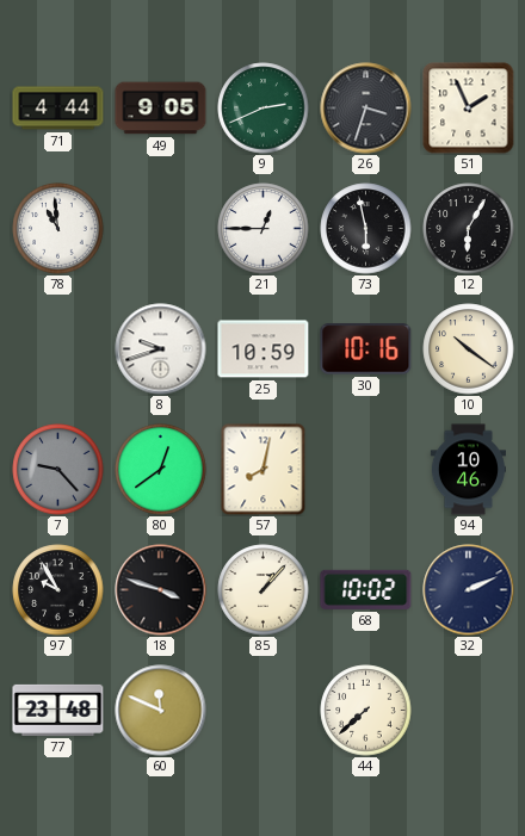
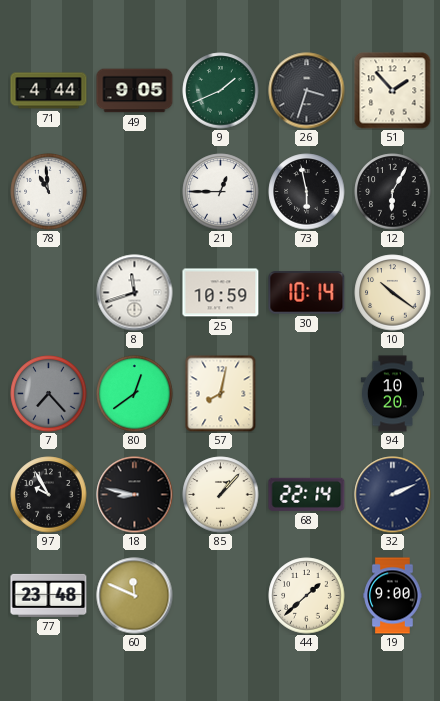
9: 2:41 -> 1:41 (221, 91)
51: 1:56 -> 1:53 (393, 91)
8: 9:42 -> 11:42 (135, 293)
30: 10:16 -> 10:14 (307, 293)
7: 9:23 -> 7:23 (49, 394)
94: 10:46 -> 10:20 (392, 394)
18: 3:48 -> 8:47 (135, 495)
68: 10:02 -> 22:14 (307, 494)
44: 7:38 -> 1:38 (307, 596)
19: none -> 9:00 (393, 596)
